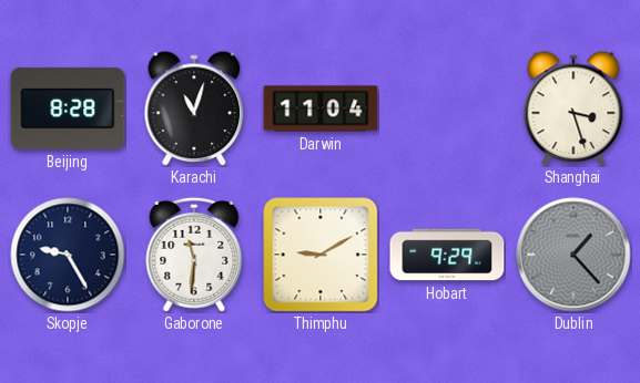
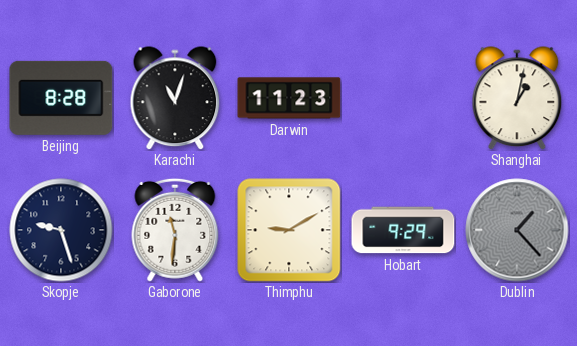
Darwin: 11:04 -> 11:23 (289, 98)
Shanghai: 3:27 -> 1:02 (517, 98)
Skopje: 9:25 -> 9:27 (61, 230)
